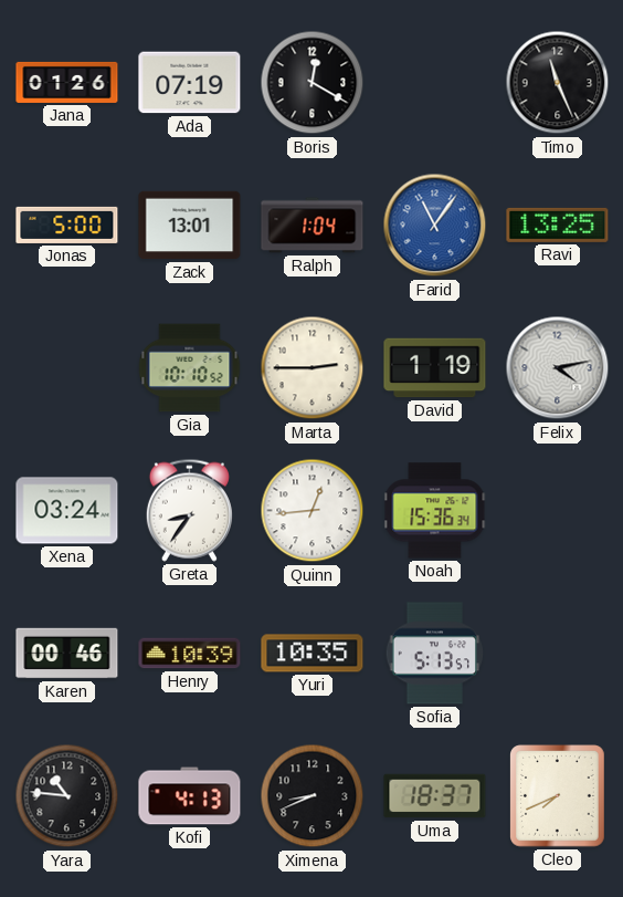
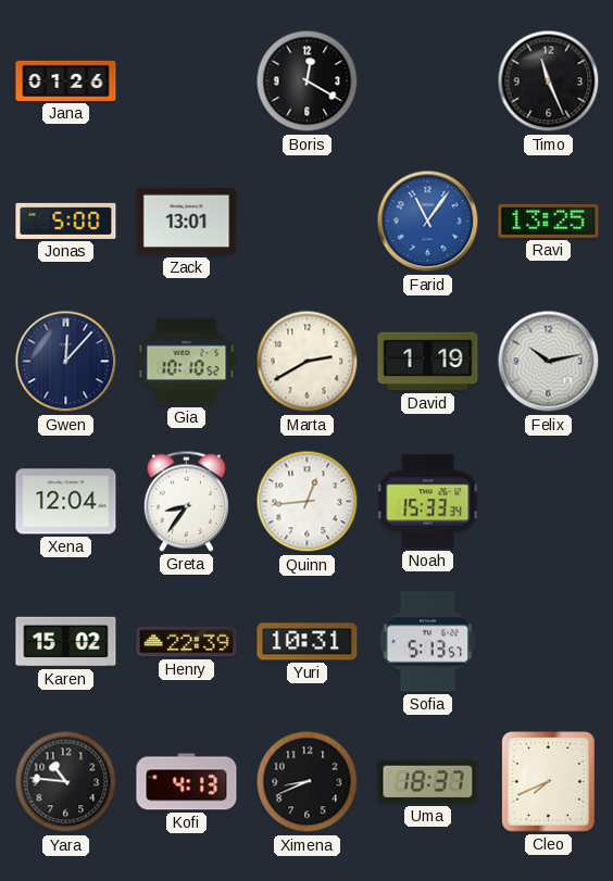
Ada: 07:19 -> none (190, 83)
Ralph: 1:04 -> none (313, 226)
Gwen: none -> 12:07 (66, 362)
Marta: 2:45 -> 2:40 (308, 362)
Felix: 4:13 -> 10:13 (549, 362)
Xena: 03:24 -> 12:04 (66, 502)
Noah: 15:36 -> 15:33 (428, 502)
Karen: 00:46 -> 15:02 (66, 642)
Henry: 10:39 -> 22:39 (187, 642)
Yuri: 10:35 -> 10:31 (308, 642)
